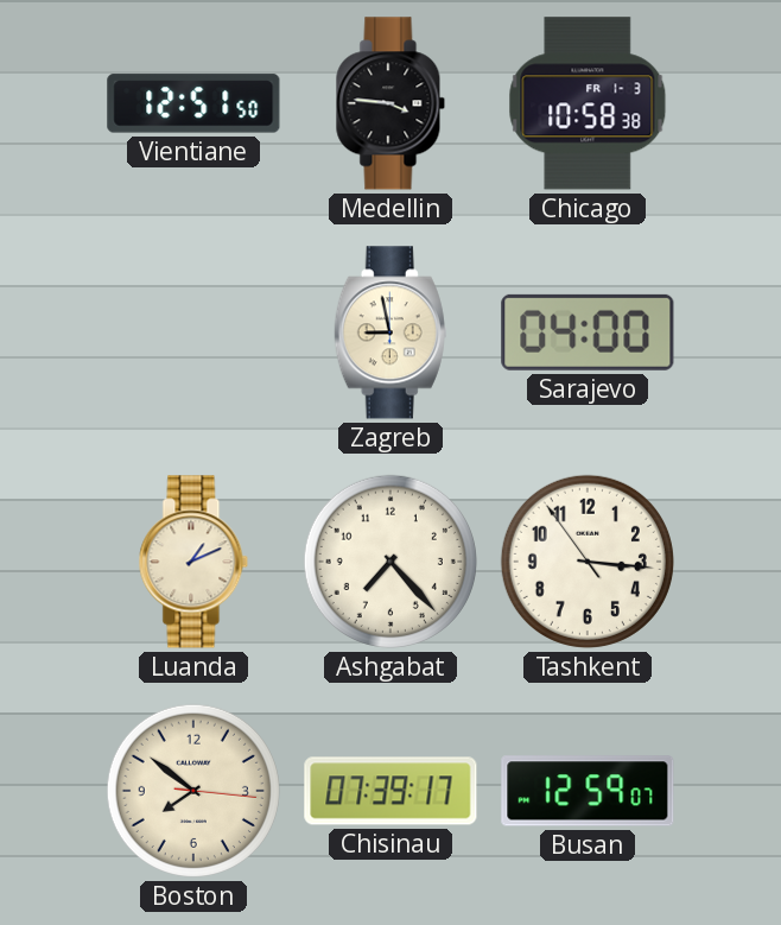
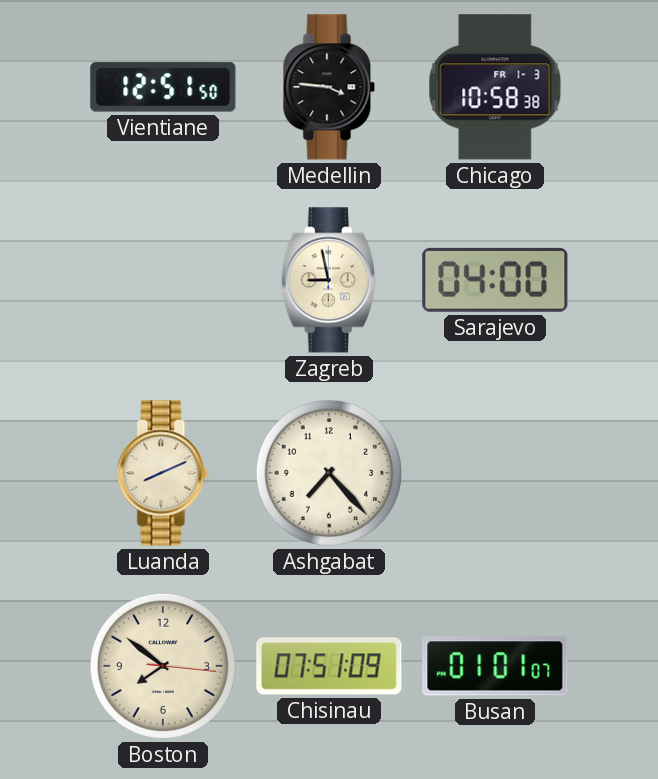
Luanda: 1:11 -> 8:11 (163, 473)
Tashkent: 3:15 -> none (588, 562)
Chisinau: 07:39 -> 07:51 (329, 666)
Busan: 12:59 -> 01:01 (495, 666)
